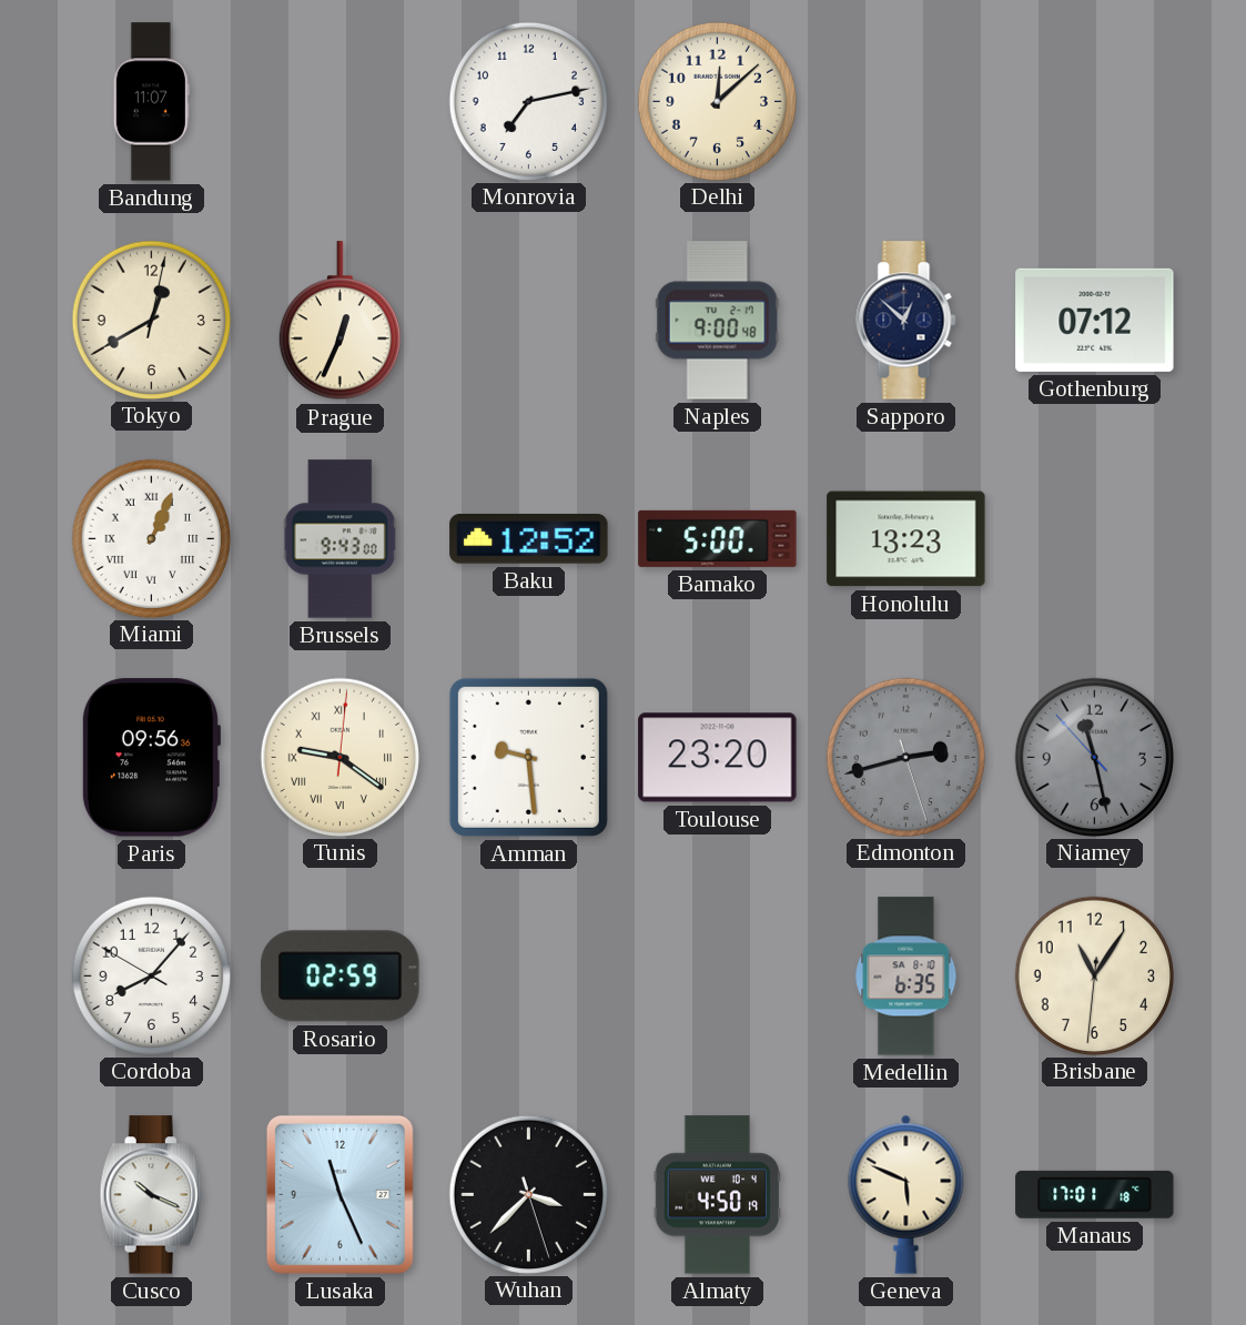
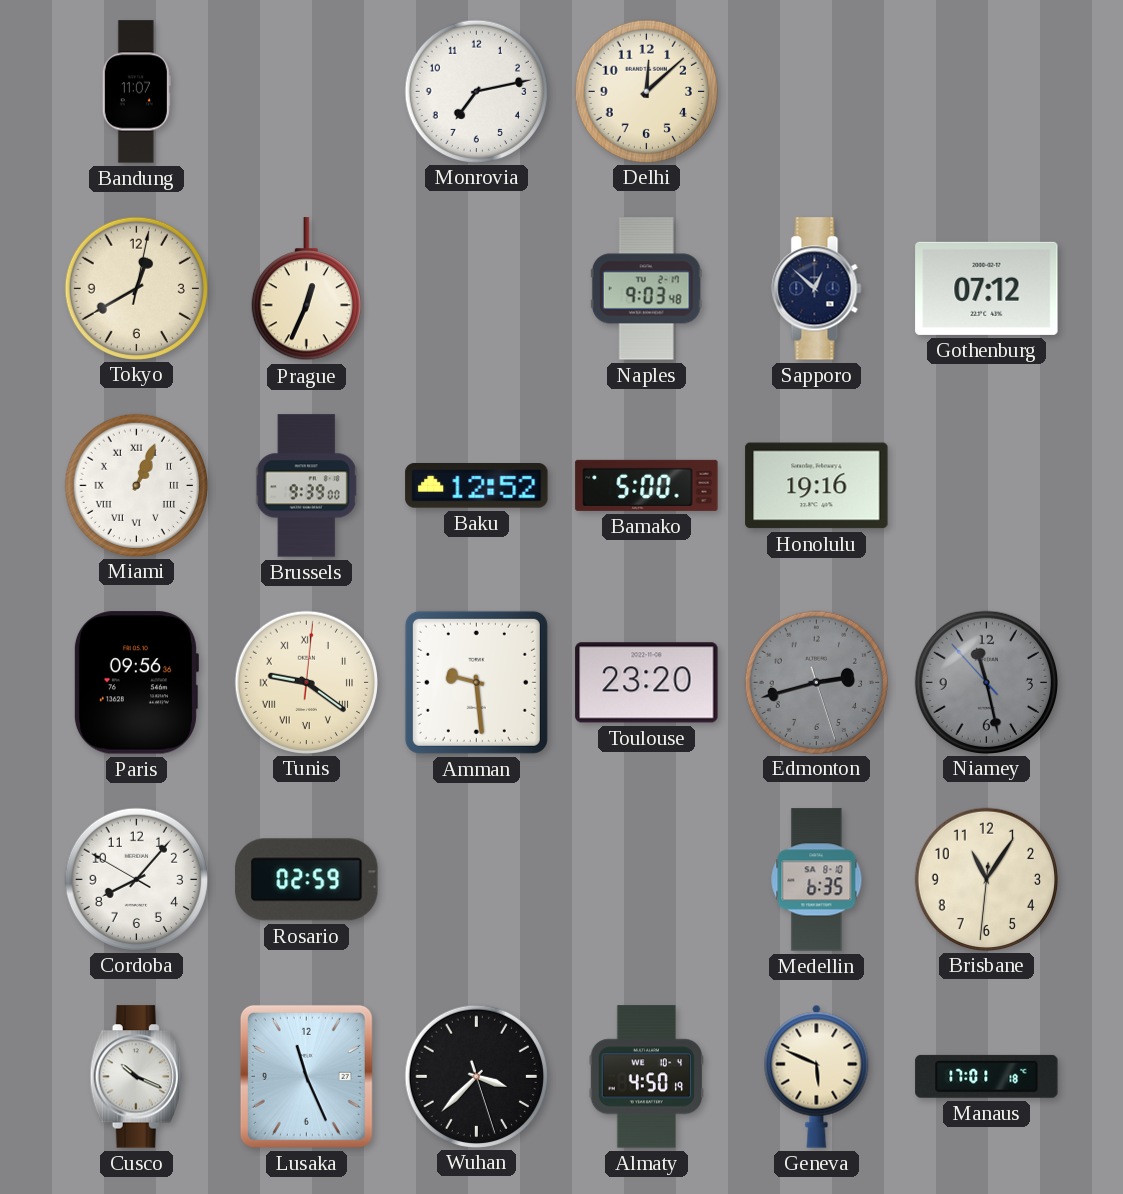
Naples: 9:00 -> 9:03 (646, 289)
Brussels: 9:43 -> 9:39 (306, 486)
Honolulu: 13:23 -> 19:16 (817, 486)
